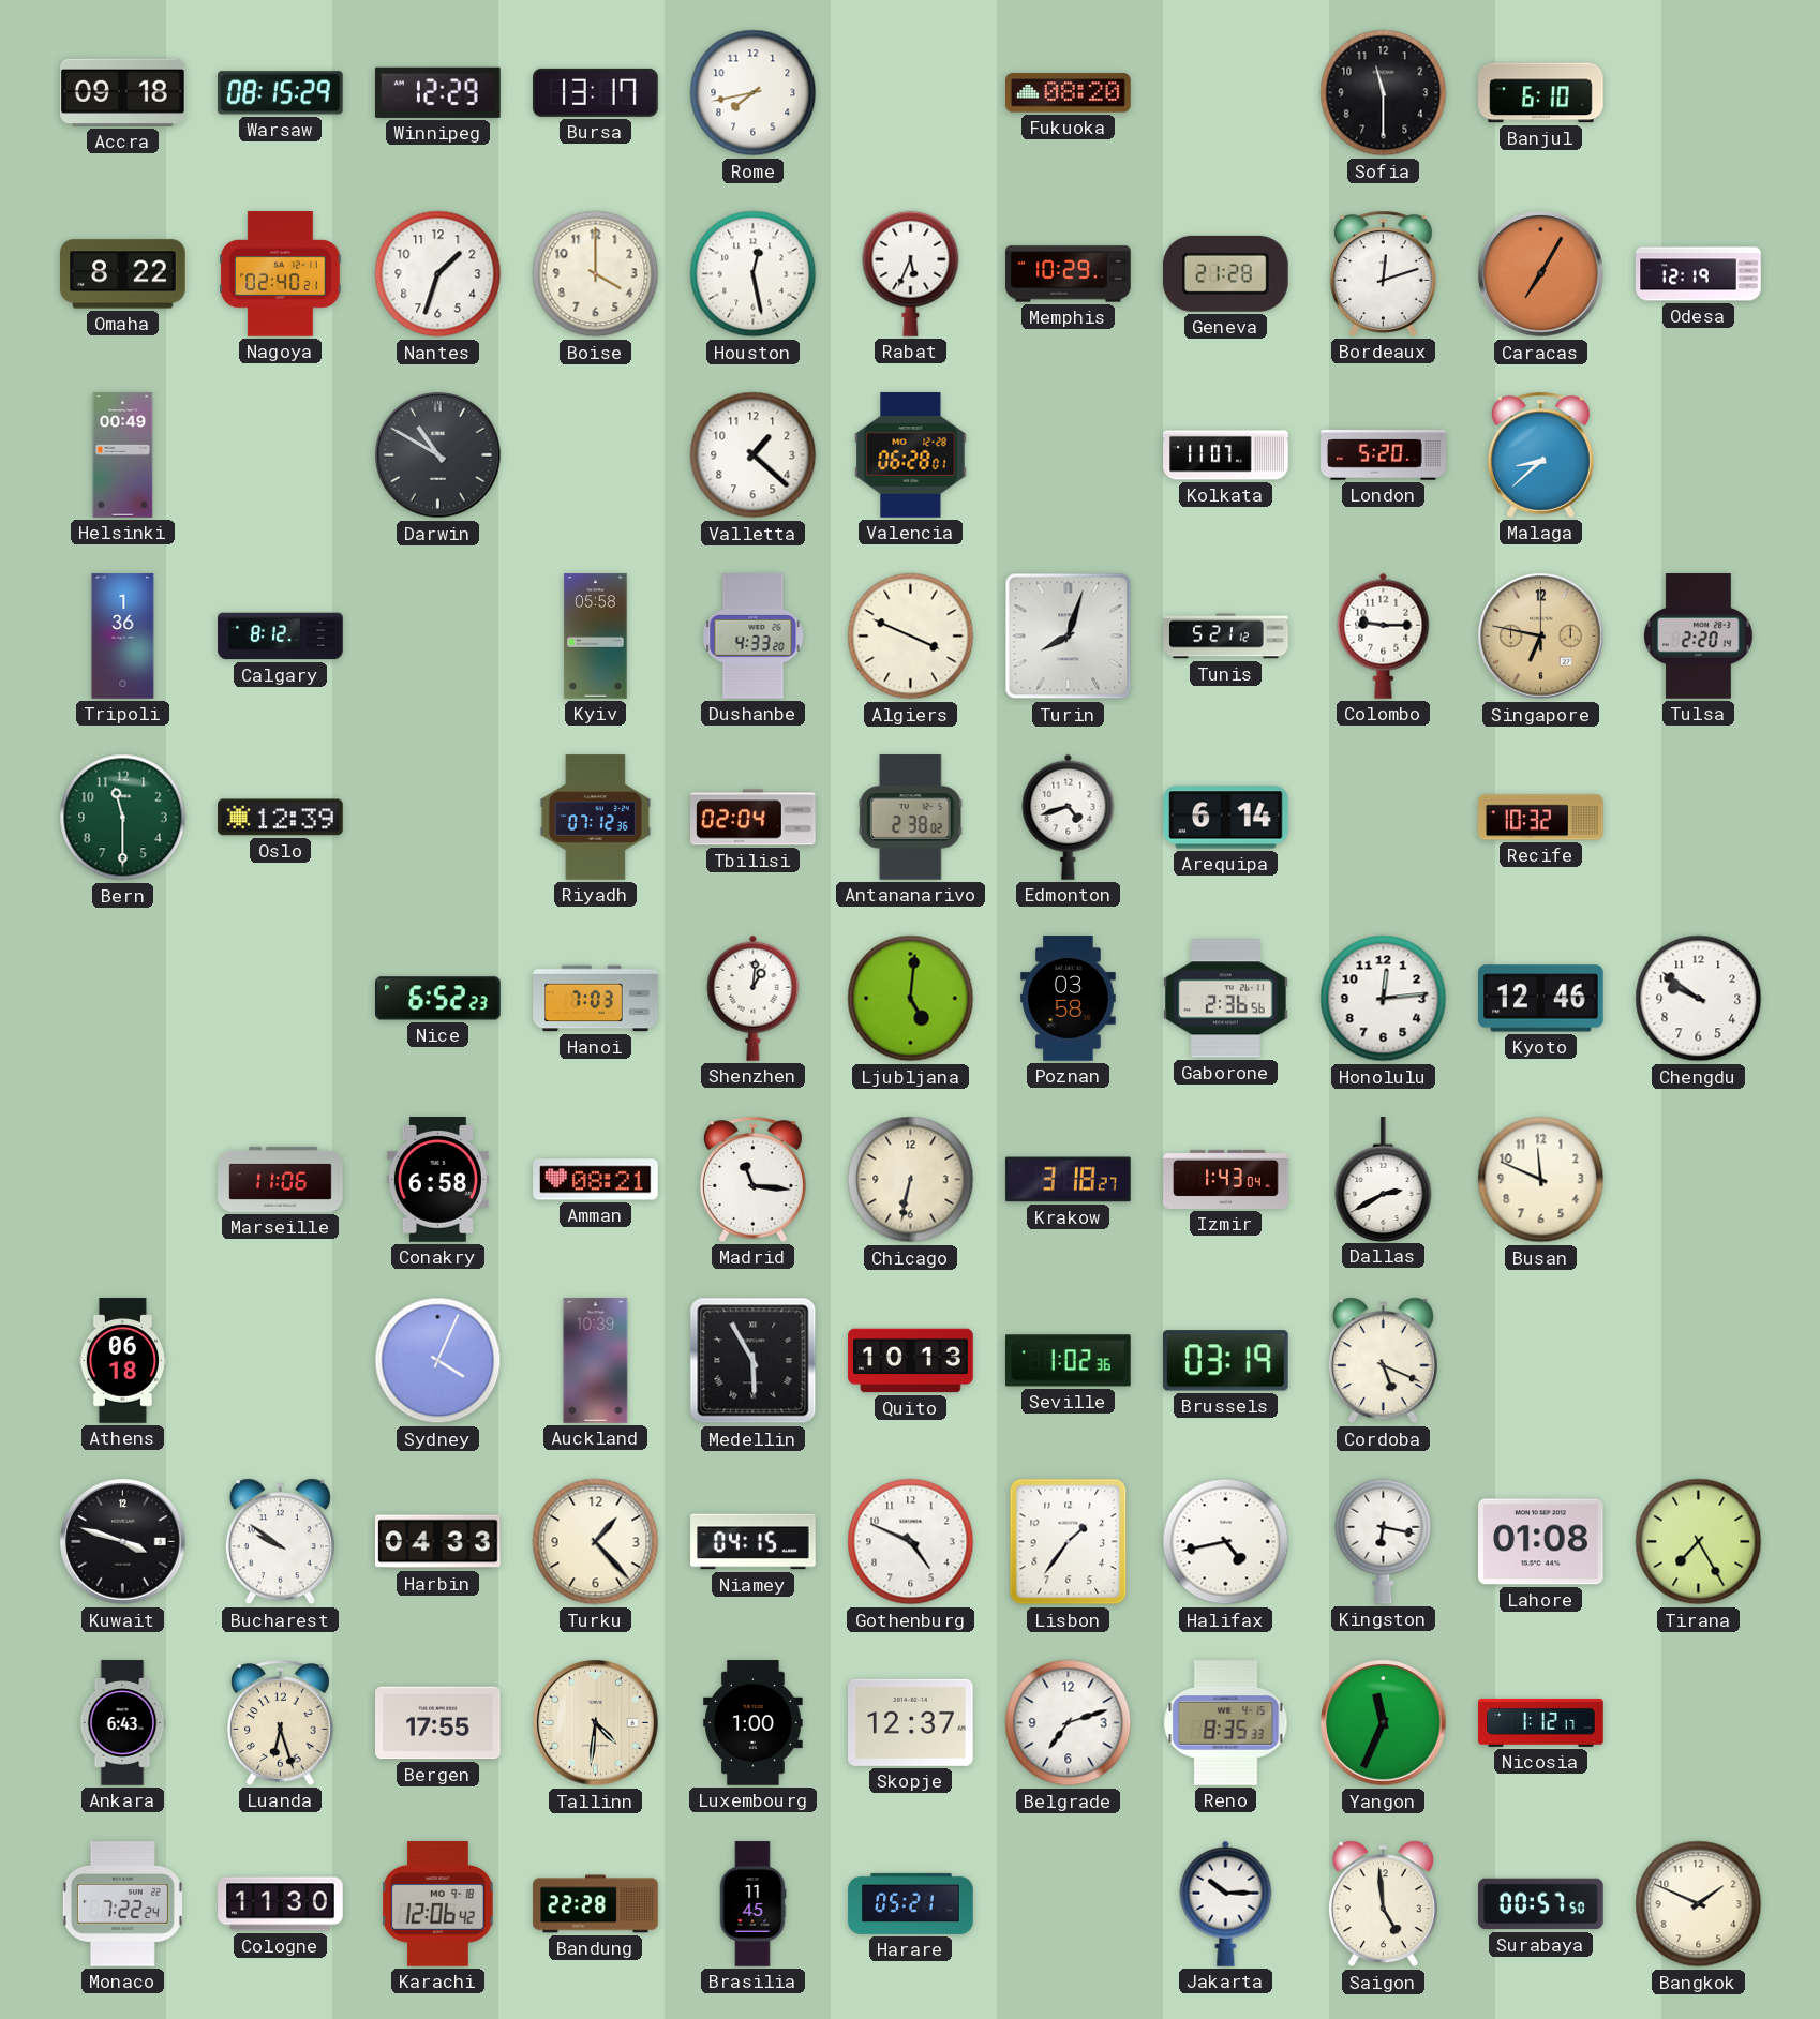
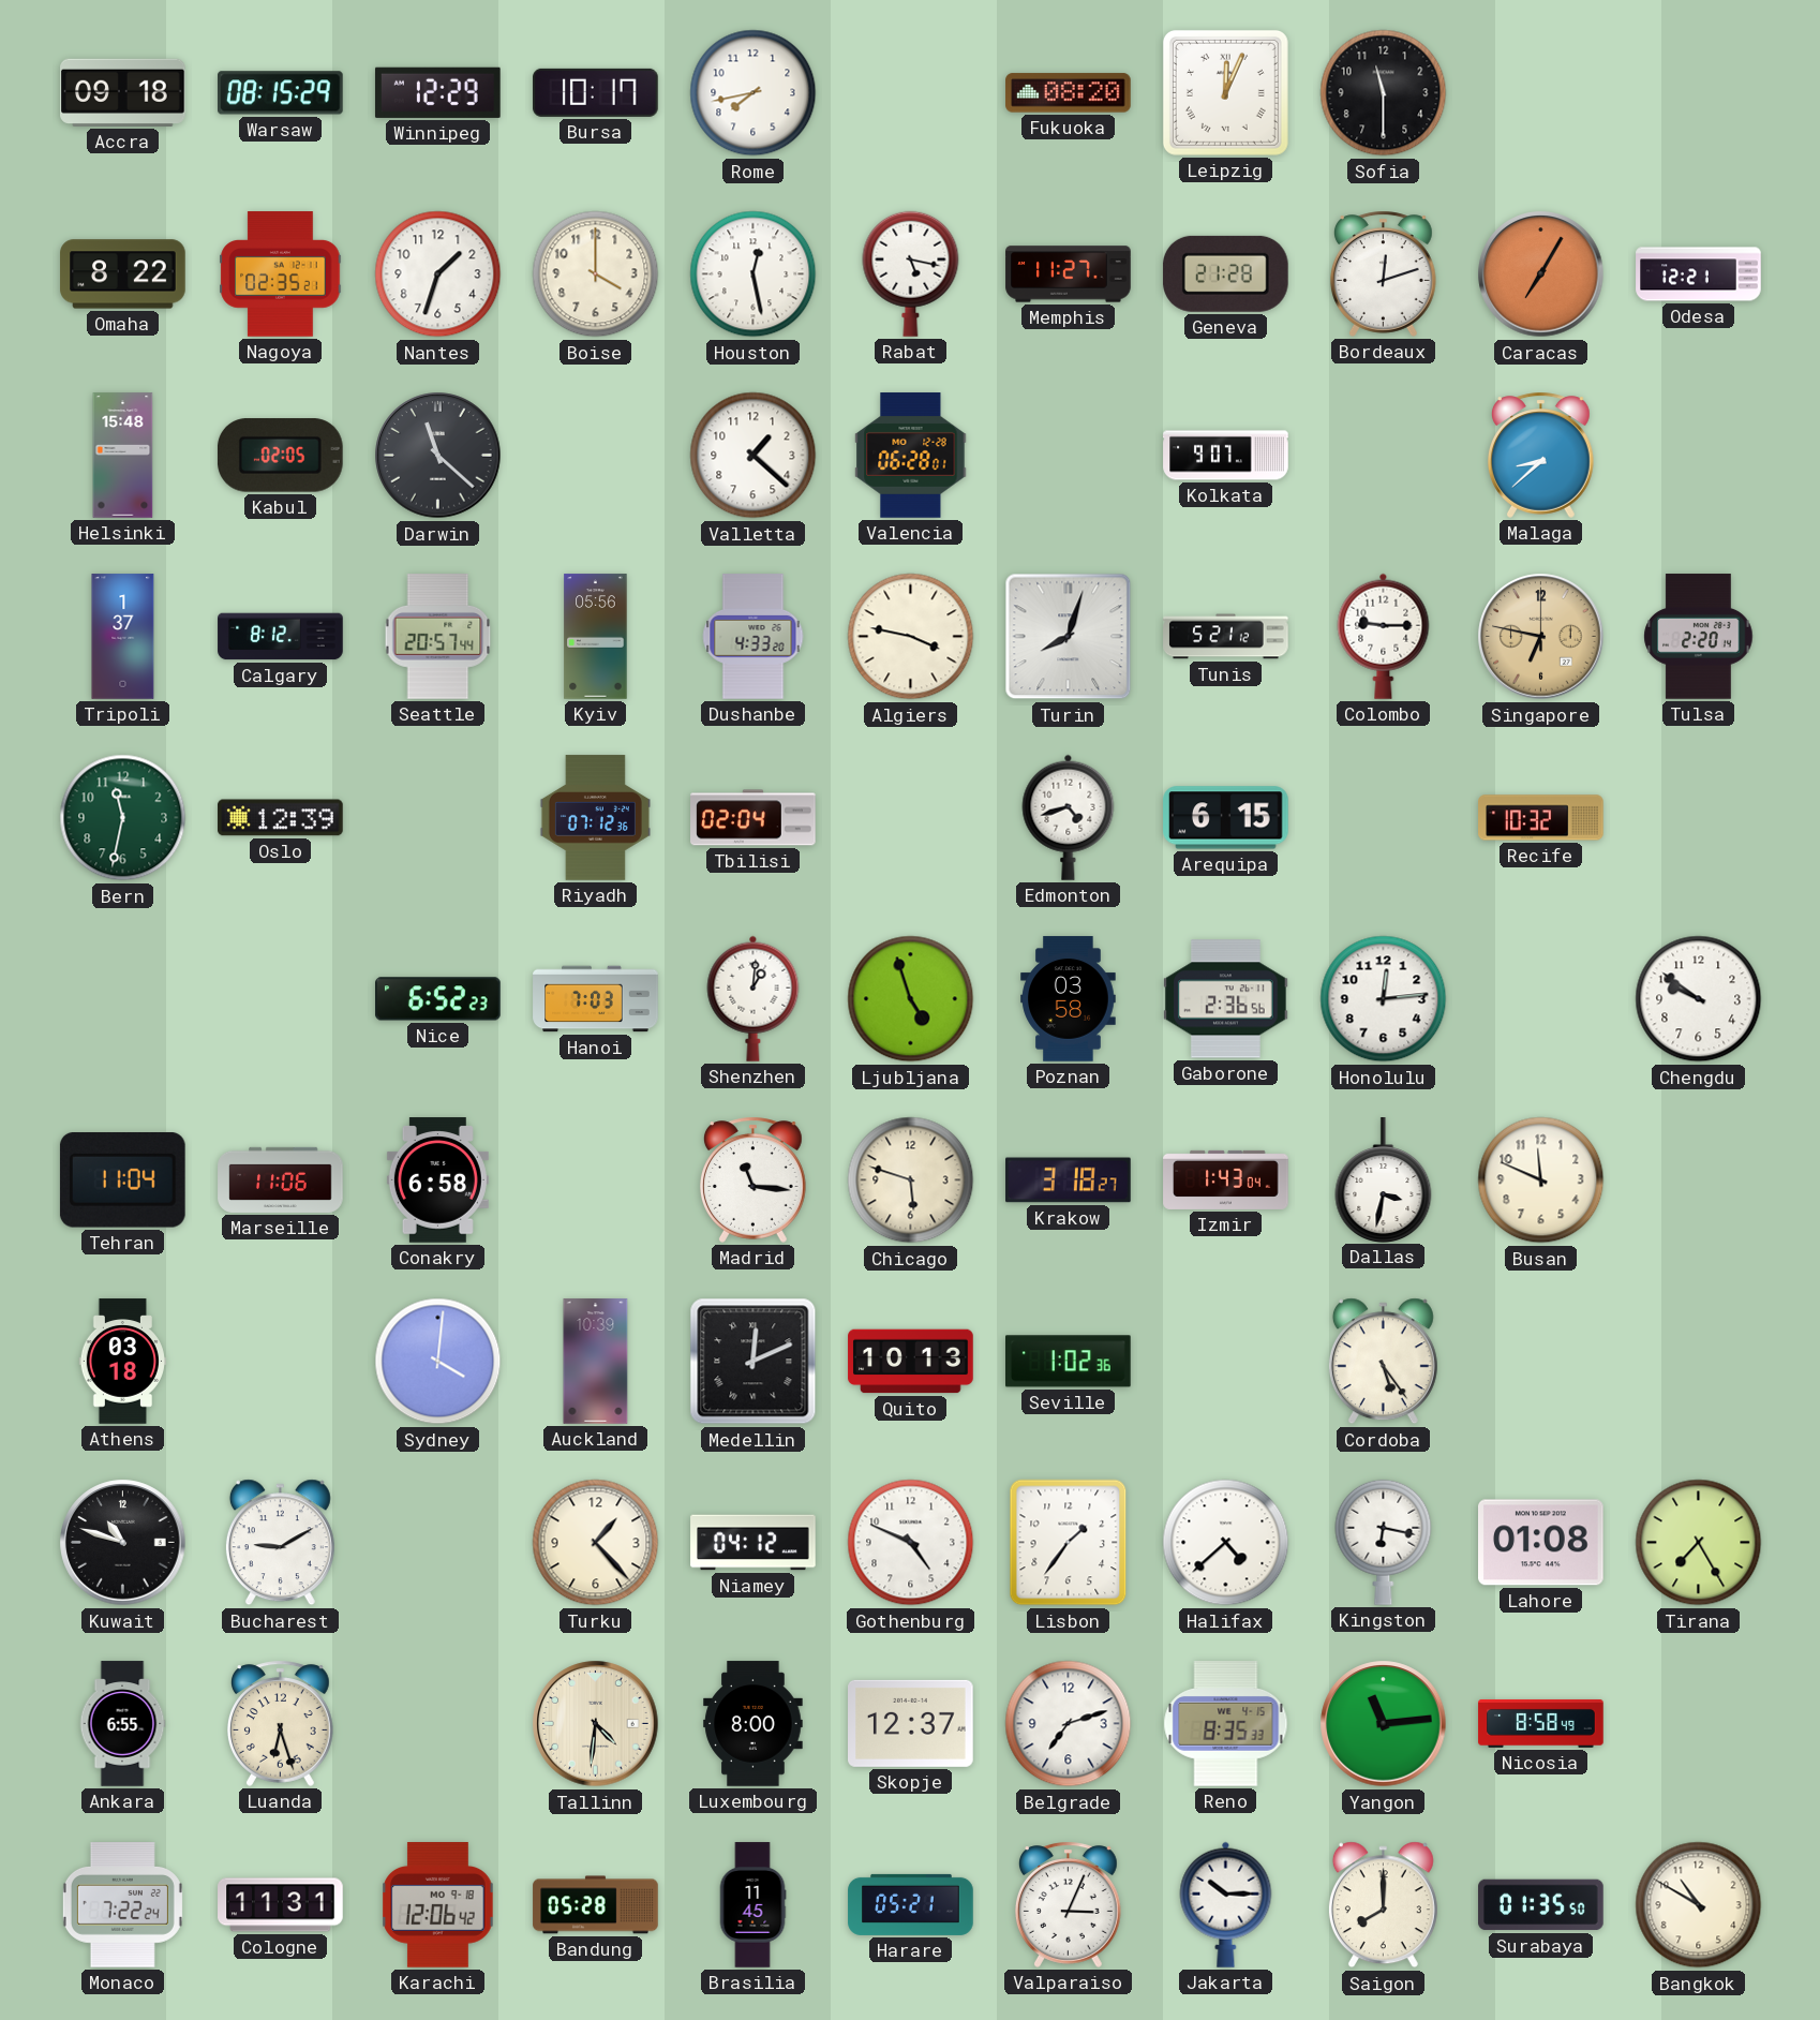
Bursa: 13:17 -> 10:17 (596, 92)
Leipzig: none -> 12:04 (1225, 92)
Banjul: 6:10 -> none (1541, 93)
Nagoya: 02:40 -> 02:35 (281, 274)
Rabat: 5:34 -> 5:17 (911, 273)
Memphis: 10:29 -> 11:27 (1069, 274)
Odesa: 12:19 -> 12:21 (1699, 274)
Helsinki: 00:49 -> 15:48 (123, 456)
Kabul: none -> 02:05 (281, 456)
Darwin: 10:50 -> 11:22 (438, 456)
Kolkata: 11:07 -> 9:07 (1226, 456)
London: 5:20 -> none (1384, 455)
Tripoli: 1:36 -> 1:37 (123, 637)
Seattle: none -> 20:57 (438, 637)
Kyiv: 05:58 -> 05:56 (596, 637)
Algiers: 3:49 -> 3:47 (911, 637)
Bern: 11:30 -> 11:32 (123, 818)
Antananarivo: 2:38 -> none (910, 818)
Arequipa: 6:14 -> 6:15 (1226, 818)
Ljubljana: 5:01 -> 4:57 (911, 999)
Kyoto: 12:46 -> none (1541, 999)
Tehran: none -> 11:04 (122, 1180)
Amman: 08:21 -> none (596, 1180)
Chicago: 6:32 -> 5:48 (911, 1180)
Dallas: 2:40 -> 3:32 (1384, 1179)
Athens: 06:18 -> 03:18 (122, 1362)
Sydney: 4:04 -> 4:01 (438, 1362)
Medellin: 5:55 -> 12:11 (754, 1362)
Brussels: 03:19 -> none (1226, 1361)
Cordoba: 5:19 -> 5:24 (1383, 1362)
Kuwait: 3:48 -> 10:48 (123, 1543)
Bucharest: 9:51 -> 9:10 (280, 1543)
Harbin: 04:33 -> none (438, 1542)
Niamey: 04:15 -> 04:12 (754, 1543)
Halifax: 4:43 -> 4:38 (1226, 1543)
Ankara: 6:43 -> 6:55 (122, 1724)
Bergen: 17:55 -> none (438, 1723)
Luxembourg: 1:00 -> 8:00 (754, 1724)
Yangon: 11:34 -> 11:14 (1384, 1724)
Nicosia: 1:12 -> 8:58 (1541, 1723)
Cologne: 11:30 -> 11:31 (281, 1905)
Bandung: 22:28 -> 05:28 (596, 1905)
Valparaiso: none -> 3:04 (1069, 1904)
Saigon: 4:59 -> 8:00 (1383, 1905)
Surabaya: 00:57 -> 01:35 (1541, 1905)
Bangkok: 1:49 -> 10:50 (1699, 1905)
